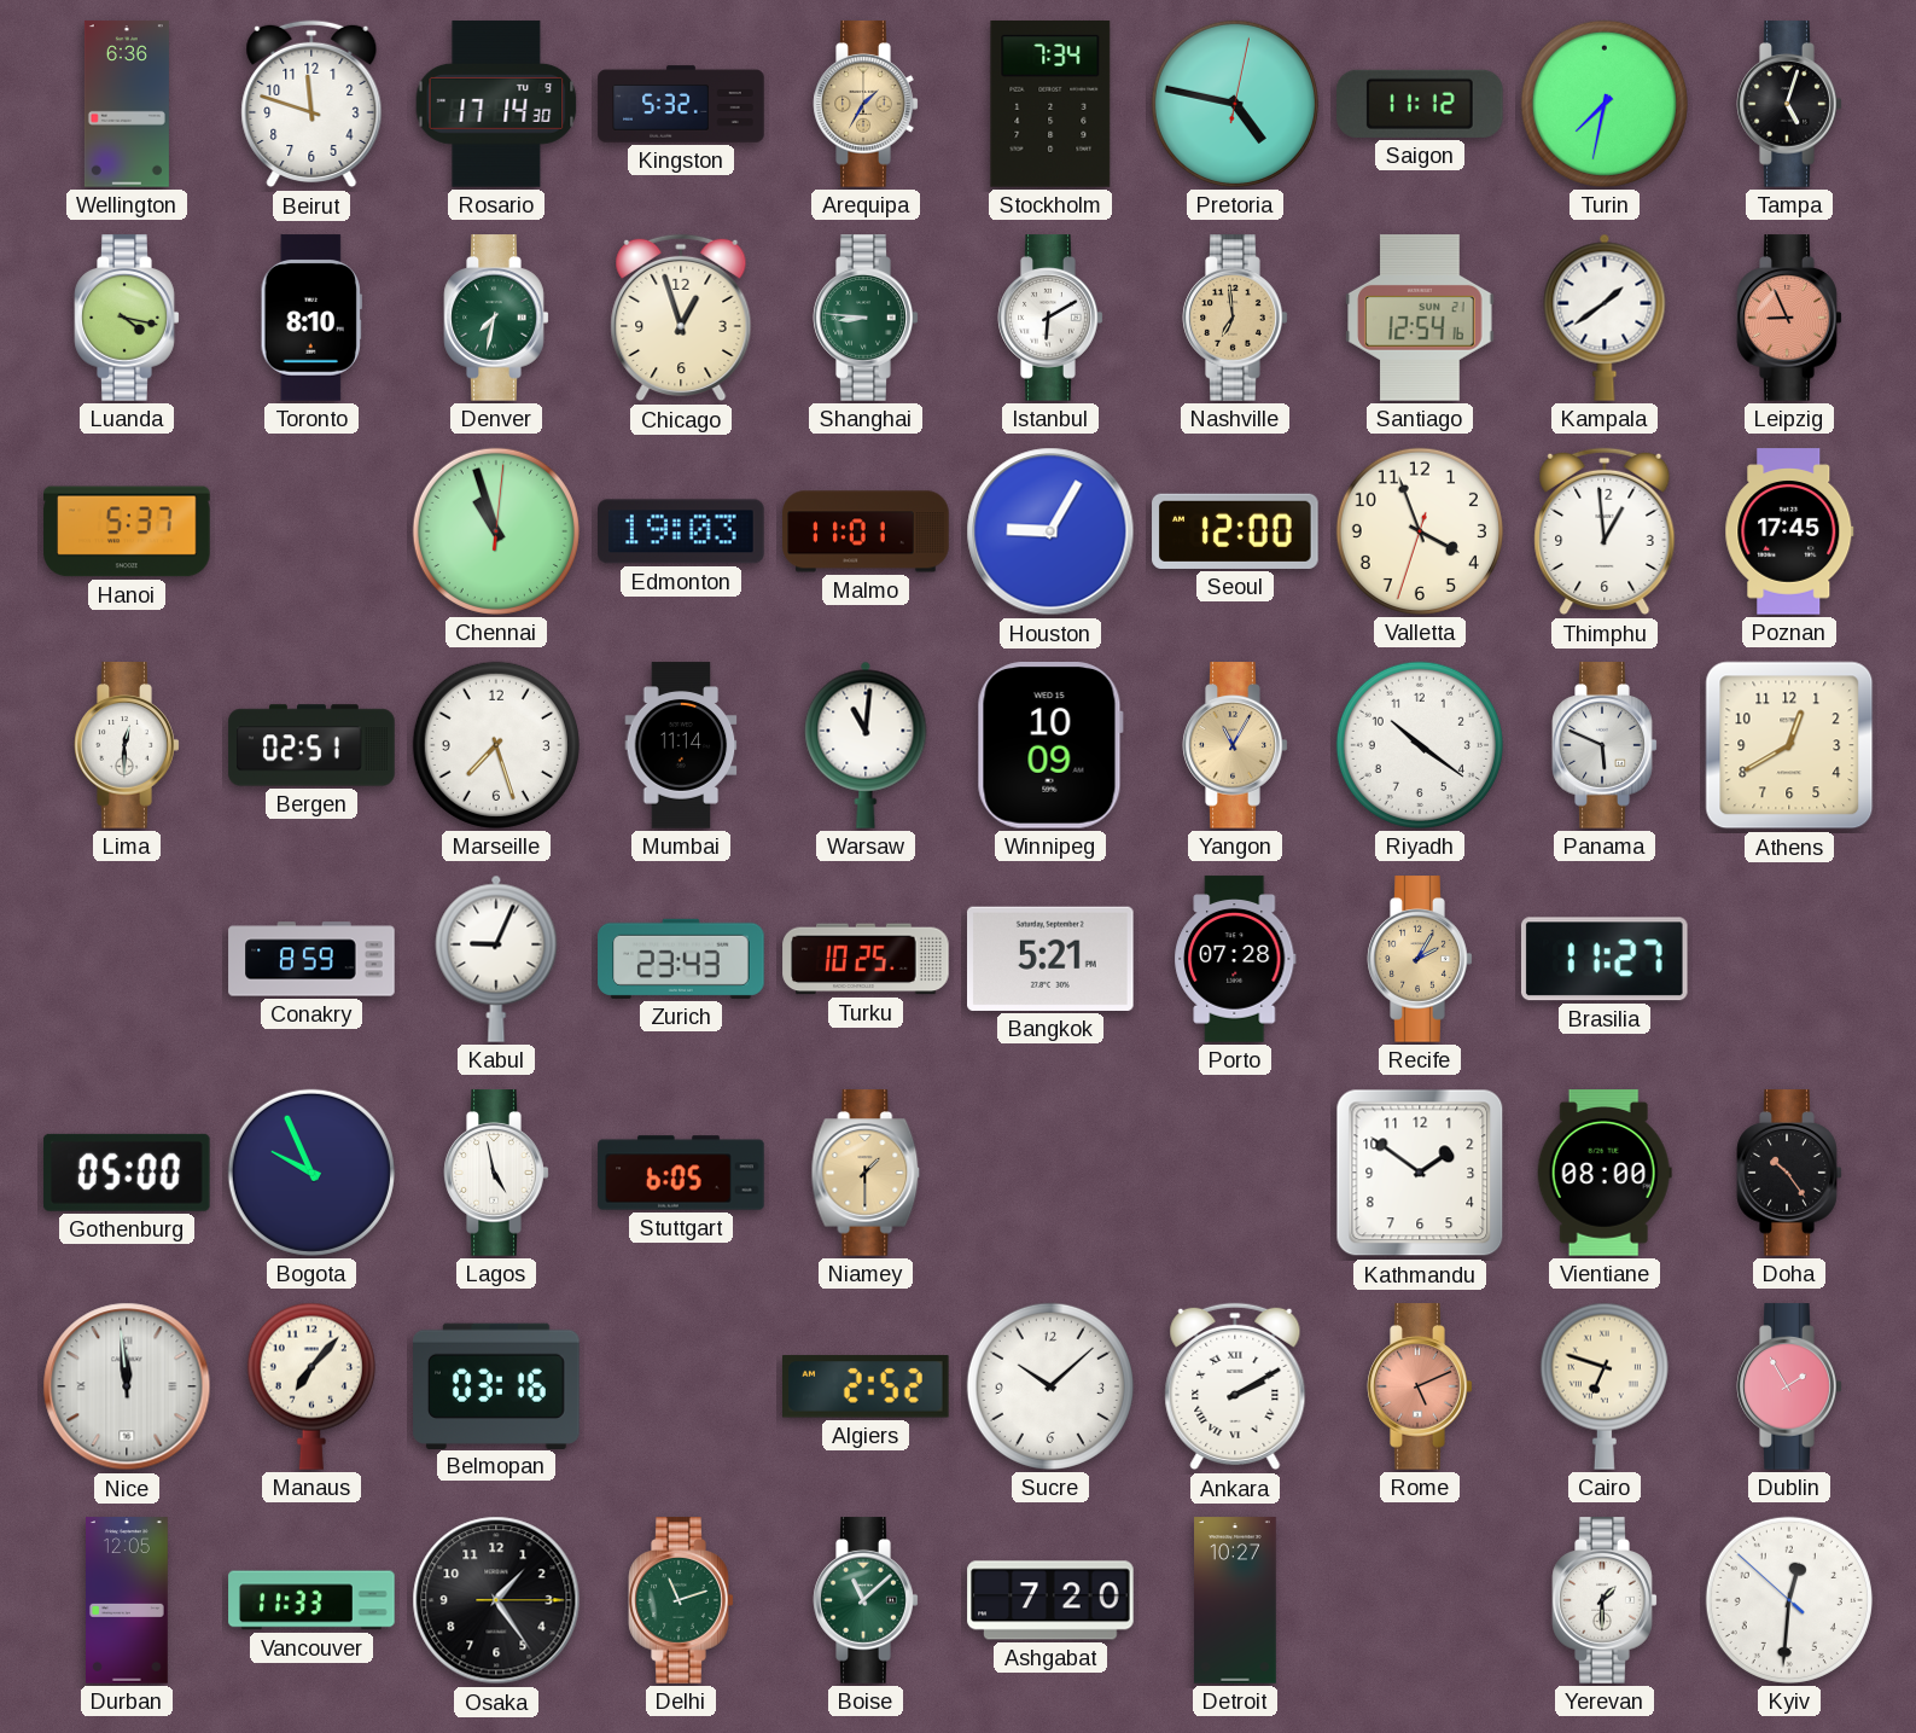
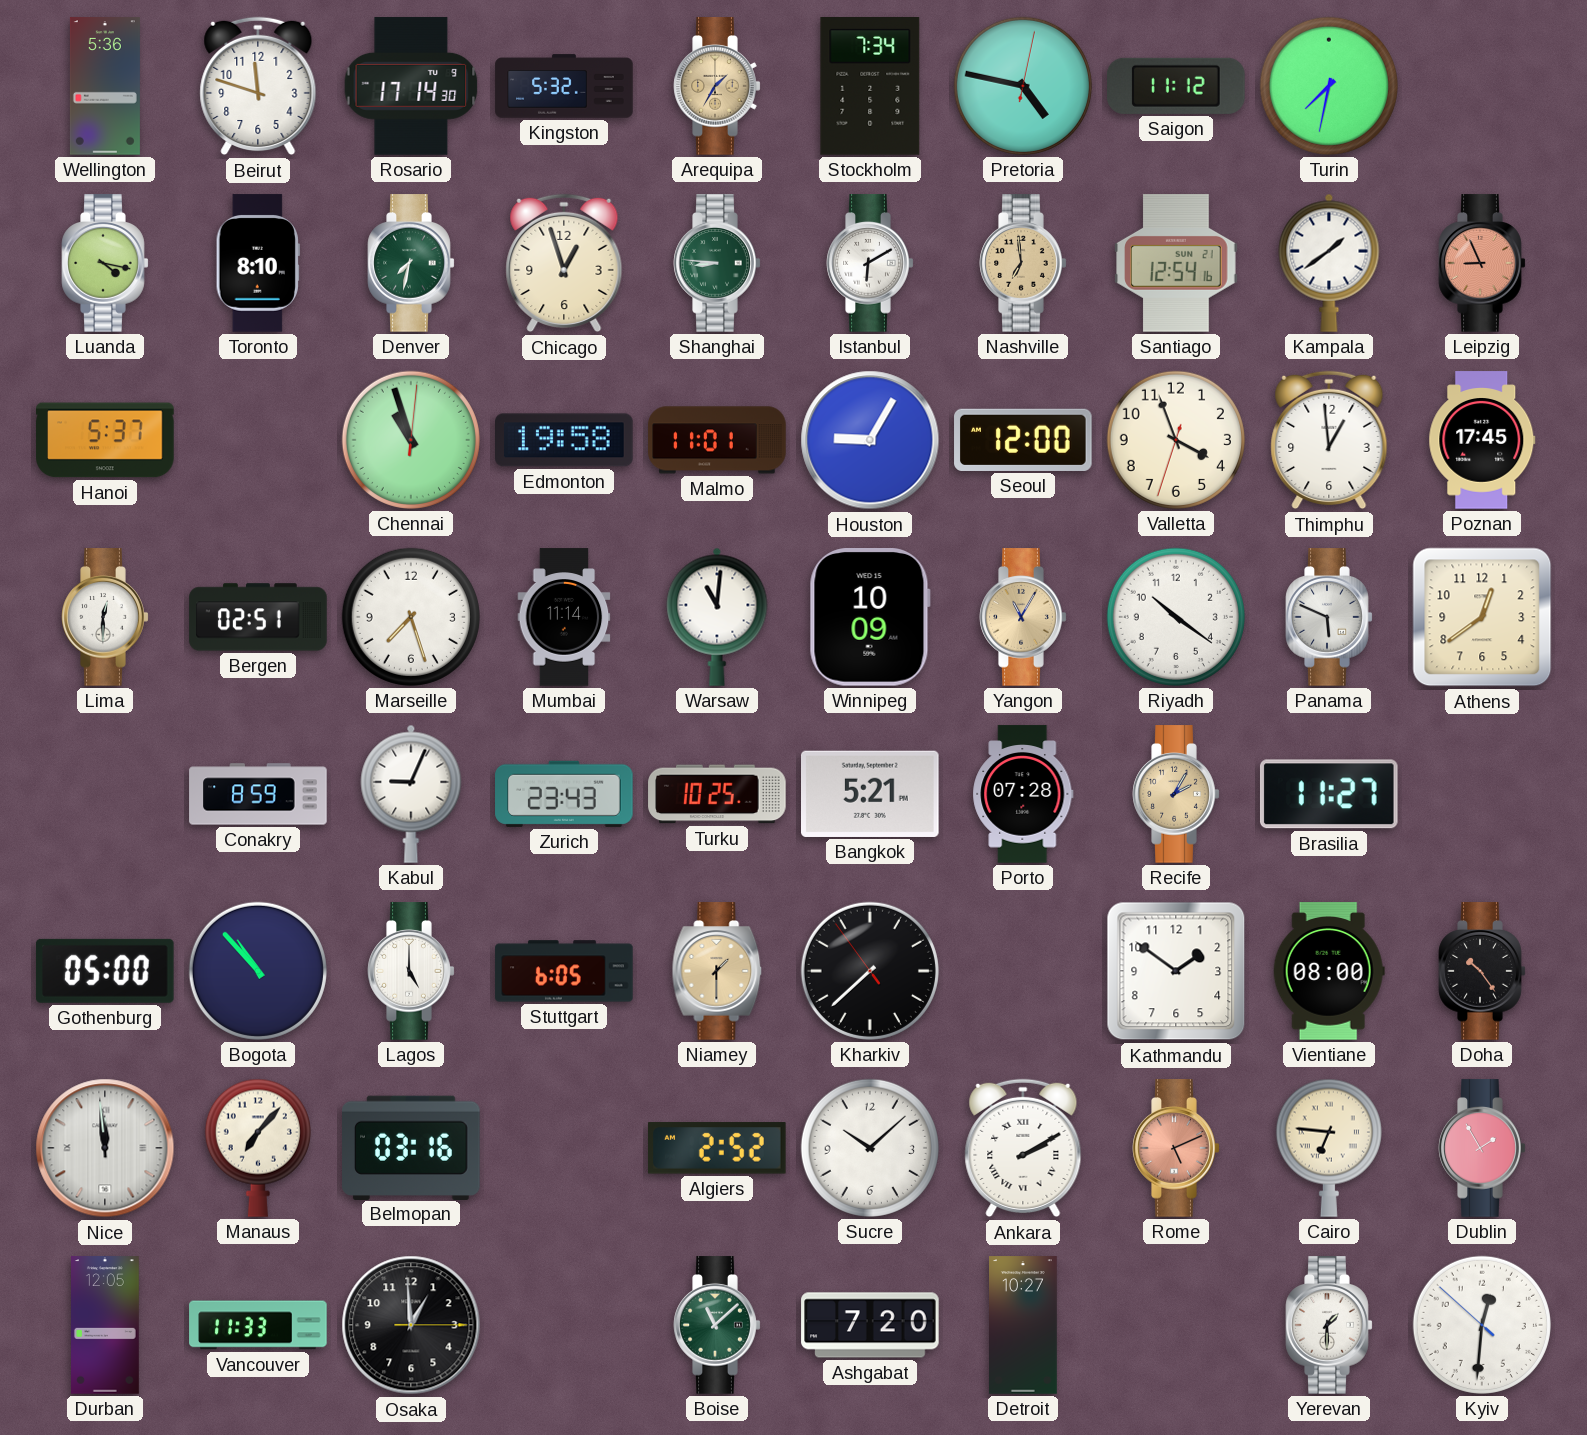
Wellington: 6:36 -> 5:36 (105, 86)
Tampa: 5:03 -> none (1789, 104)
Edmonton: 19:03 -> 19:58 (564, 440)
Athens: 12:40 -> 12:39 (1482, 617)
Bogota: 9:56 -> 10:53 (258, 971)
Lagos: 4:58 -> 5:00 (411, 971)
Kharkiv: none -> 7:37 (870, 971)
Cairo: 6:48 -> 6:46 (1329, 1148)
Osaka: 1:24 -> 12:59 (411, 1325)
Delhi: 11:12 -> none (681, 1600)
